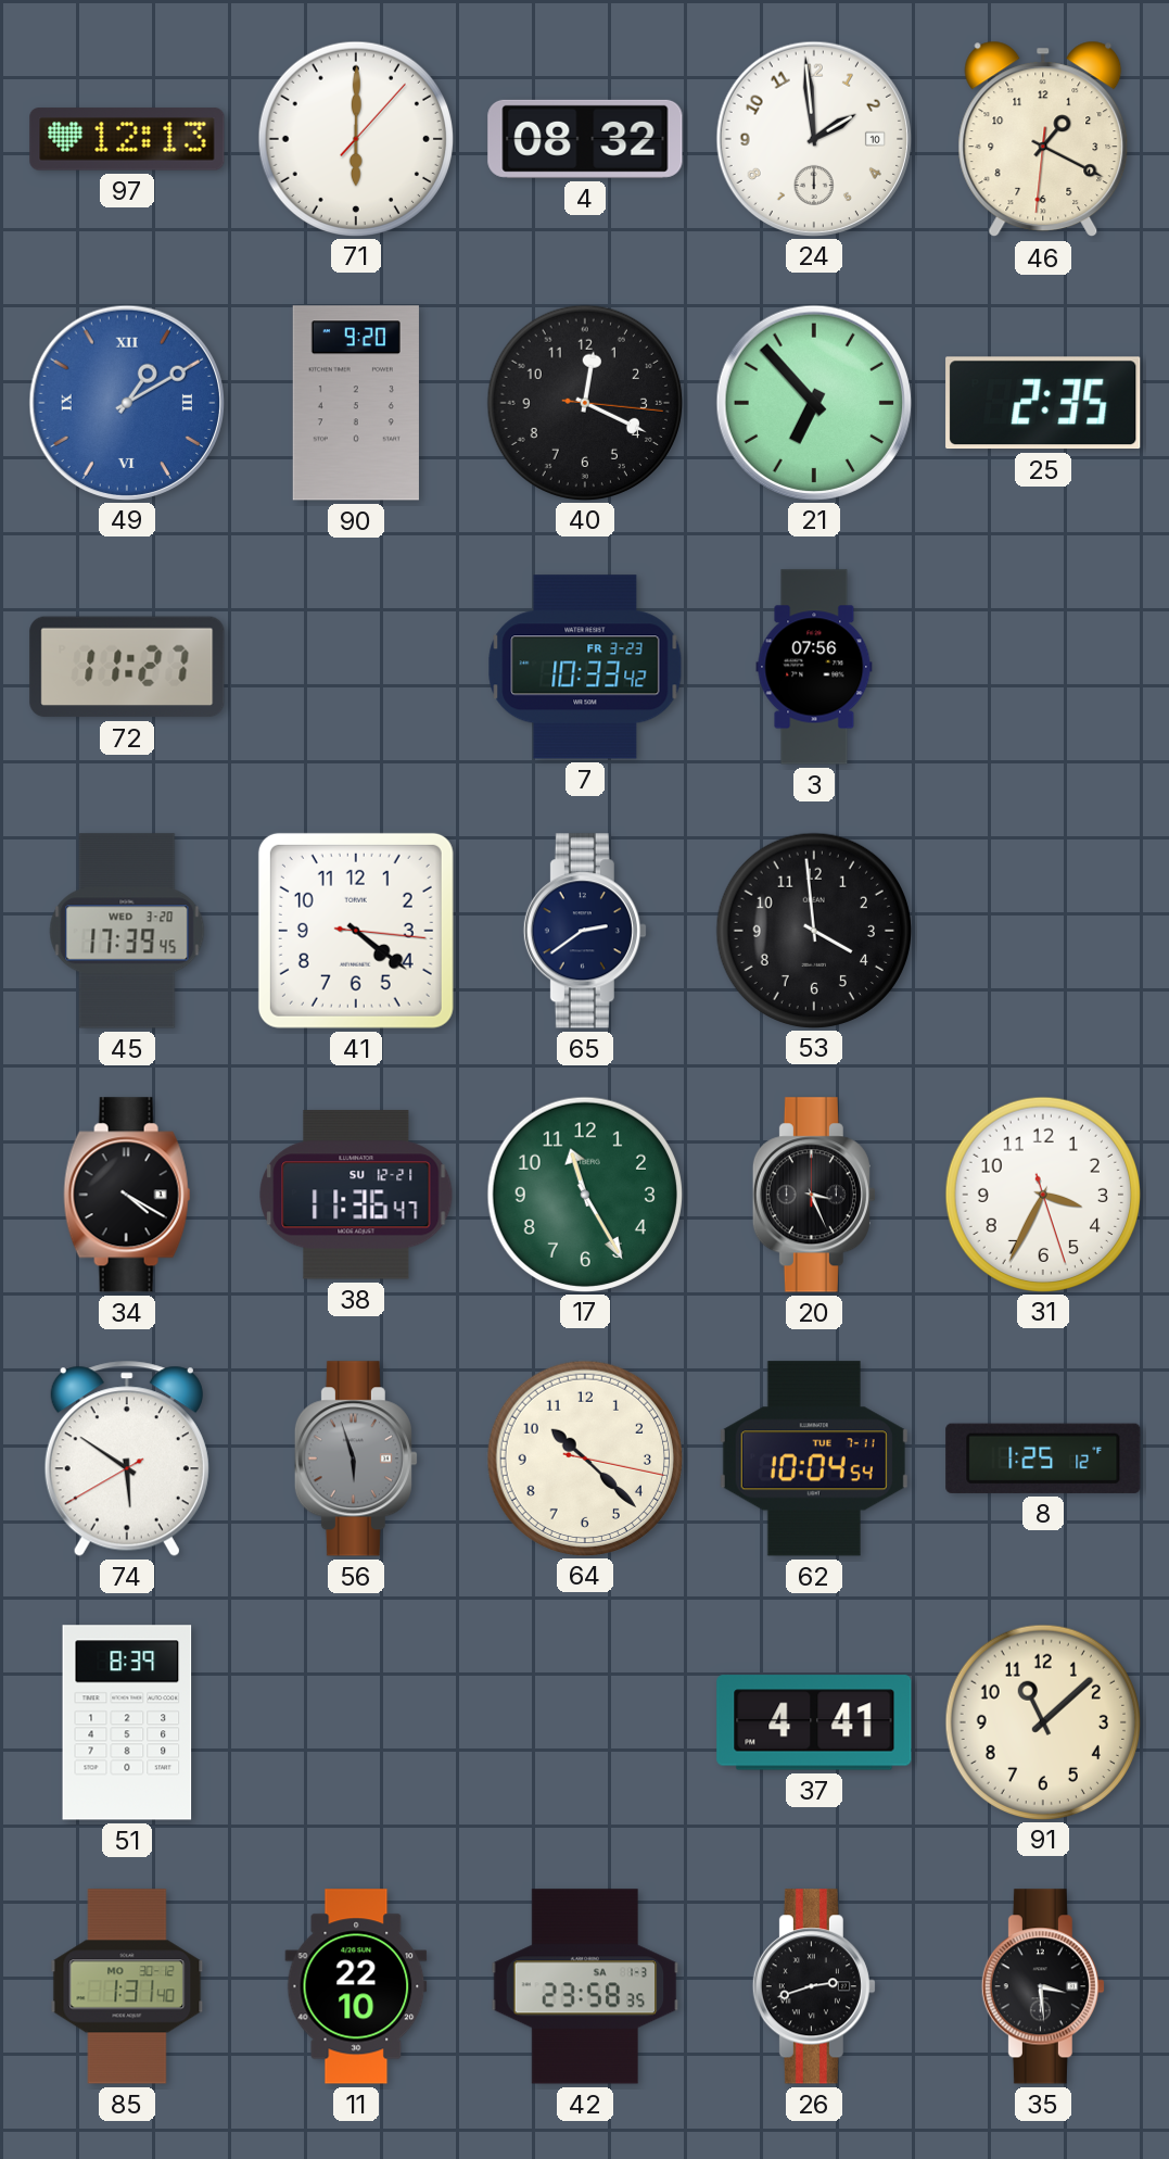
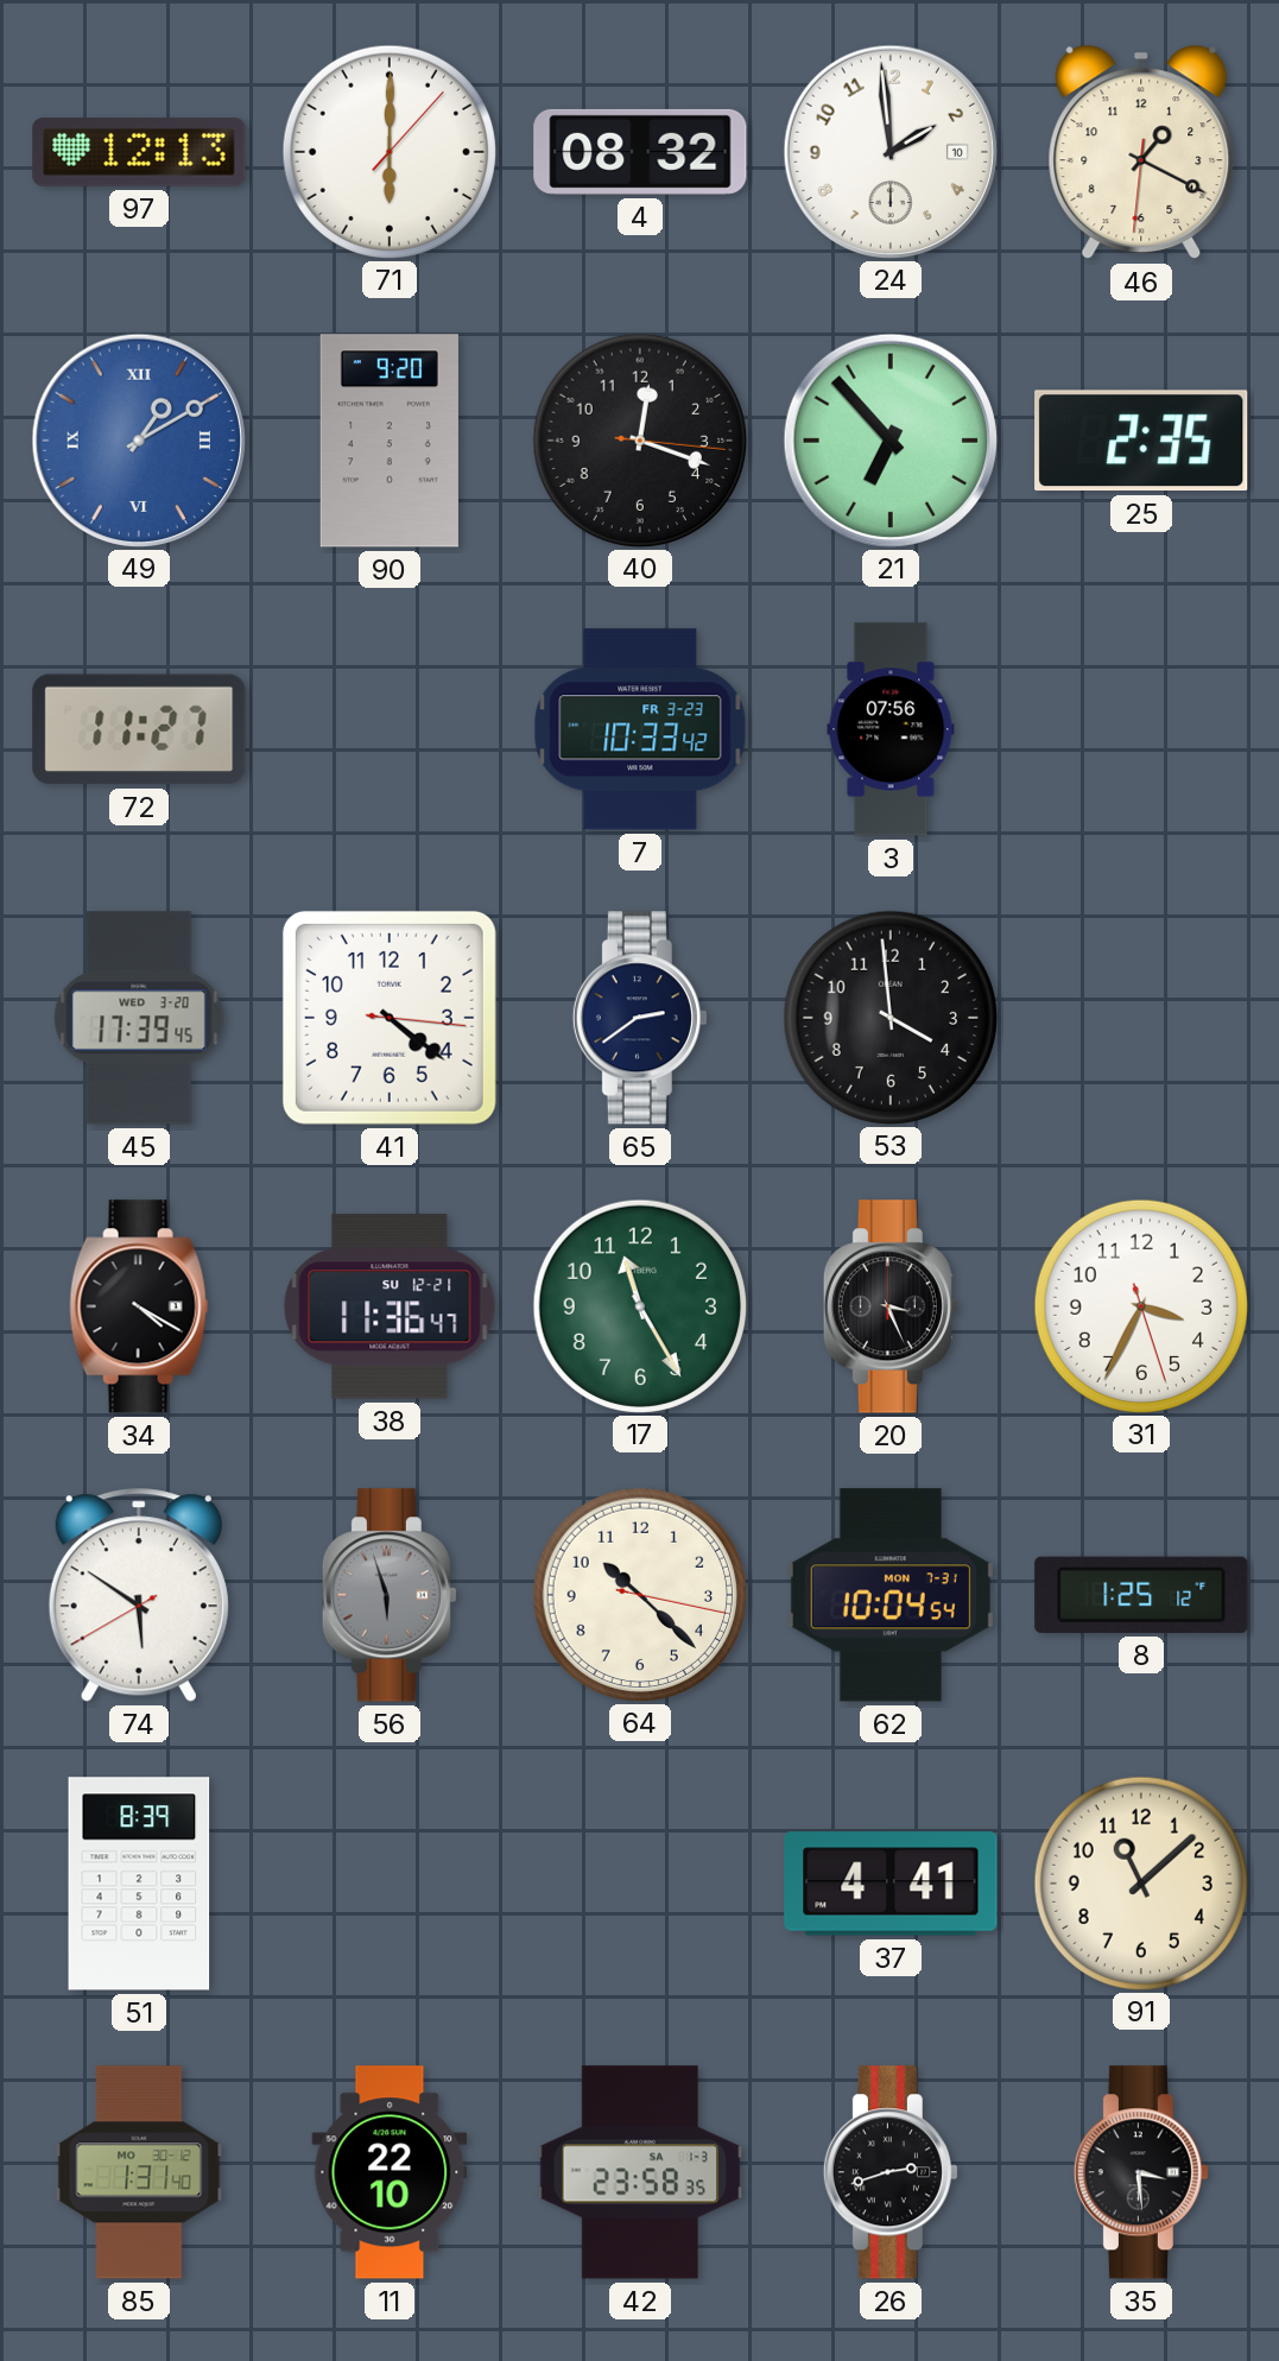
40: 12:19 -> 12:18 (639, 439)
62 date: TUE 7-11 -> MON 7-31 (891, 1595)
